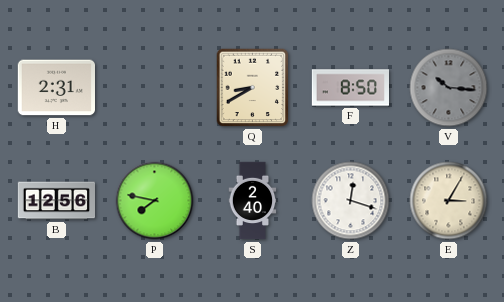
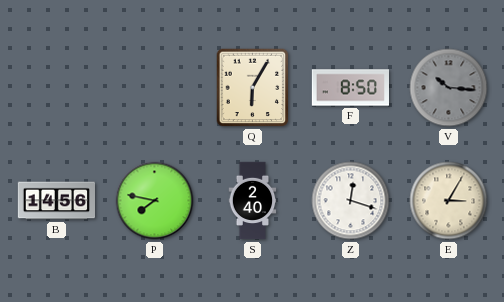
H: 2:31 -> none (56, 88)
Q: 8:40 -> 6:05 (253, 88)
B: 12:56 -> 14:56 (56, 201)
